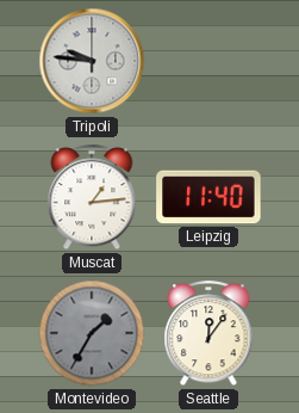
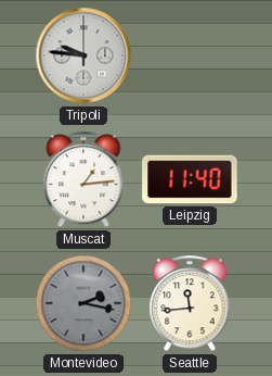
Montevideo: 1:35 -> 2:17 (83, 303)
Seattle: 12:06 -> 11:44 (190, 304)
